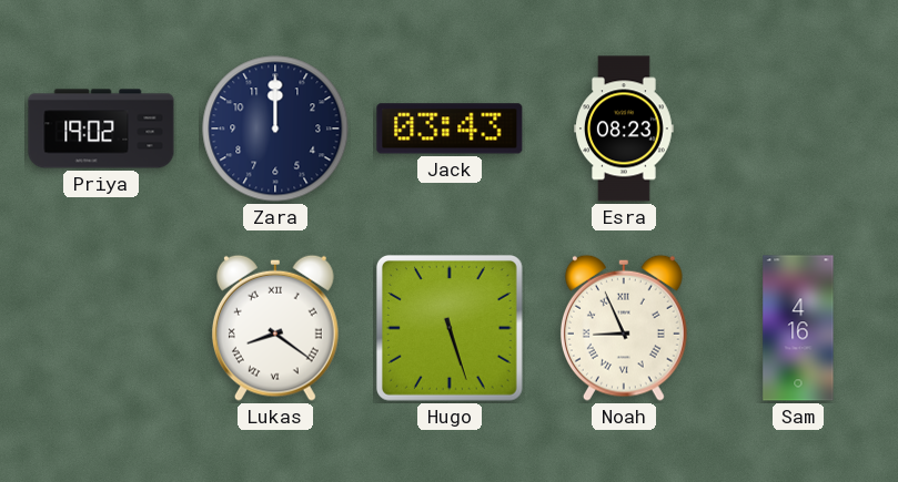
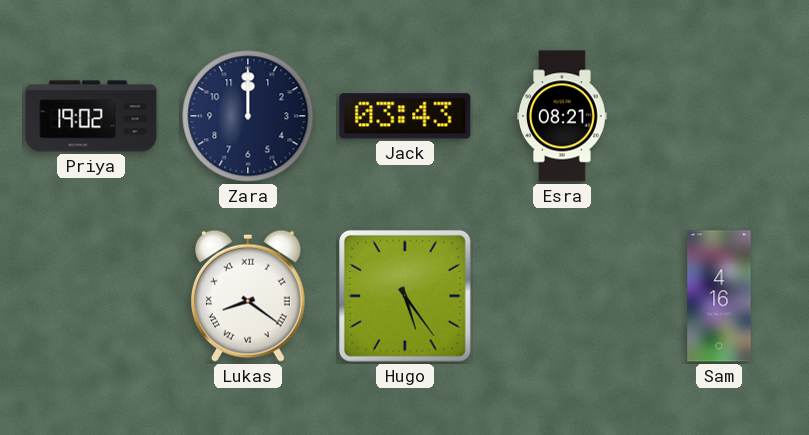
Esra: 08:23 -> 08:21 (563, 116)
Hugo: 5:27 -> 5:24 (405, 296)
Noah: 8:56 -> none (624, 328)
